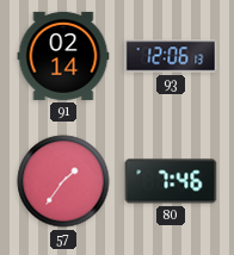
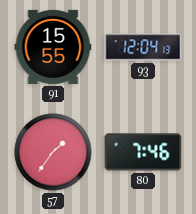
91: 02:14 -> 15:55 (53, 47)
93: 12:06 -> 12:04 (143, 47)
